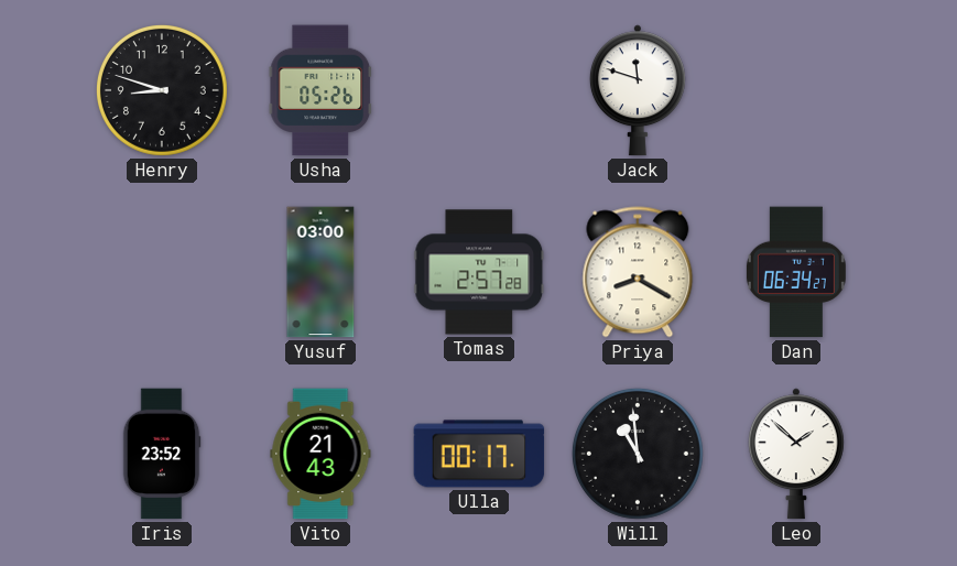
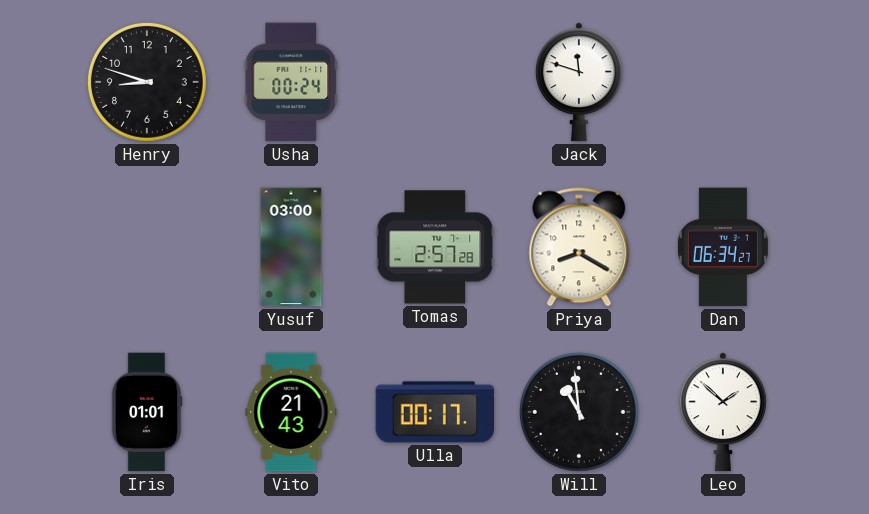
Usha: 05:26 -> 00:24 (291, 82)
Iris: 23:52 -> 01:01 (147, 412)
